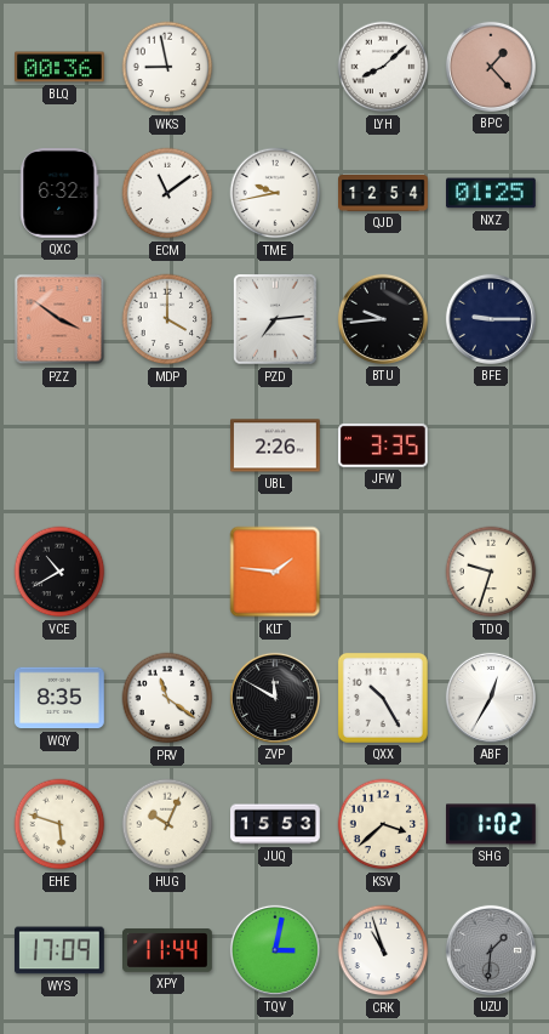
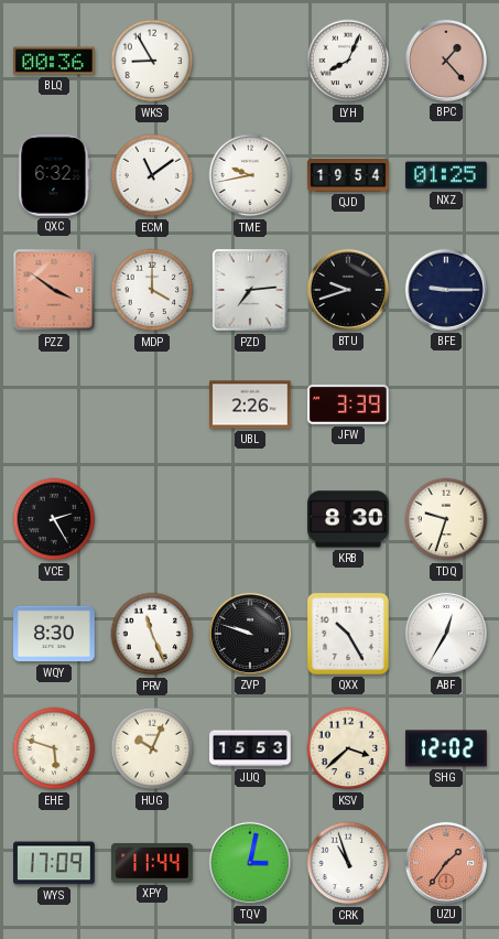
WKS: 8:58 -> 8:55 (152, 61)
LYH: 8:08 -> 8:04 (348, 61)
QJD: 12:54 -> 19:54 (348, 176)
BTU: 9:44 -> 9:42 (348, 290)
JFW: 3:35 -> 3:39 (349, 404)
VCE: 10:40 -> 2:25 (54, 519)
KLT: 1:46 -> none (275, 572)
KRB: none -> 8:30 (349, 519)
WQY: 8:35 -> 8:30 (55, 634)
PRV: 11:21 -> 11:26 (152, 634)
ZVP: 11:50 -> 9:48 (250, 634)
SHG: 1:02 -> 12:02 (447, 748)
UZU: 1:31 -> 1:36 (446, 863)
UZU dial: grey -> salmon (446, 863)
